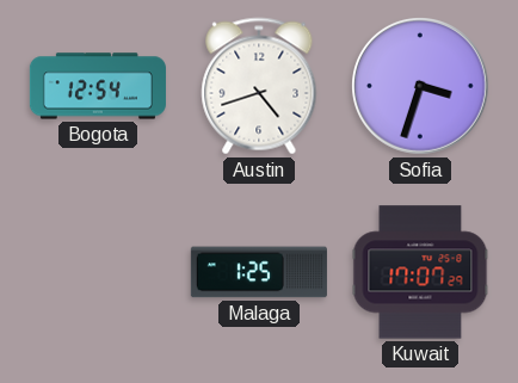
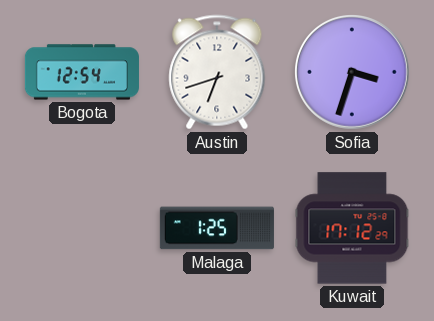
Austin: 4:42 -> 6:42 (217, 72)
Kuwait: 17:07 -> 17:12 (352, 228)
